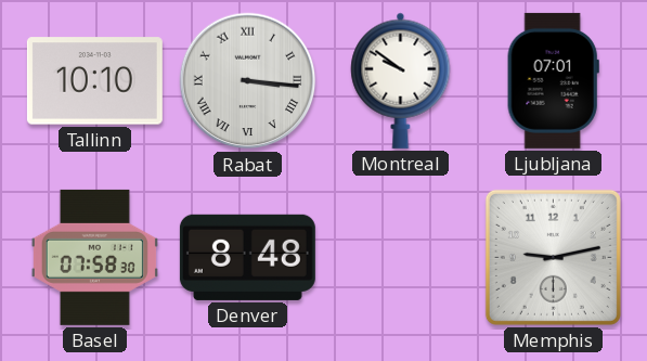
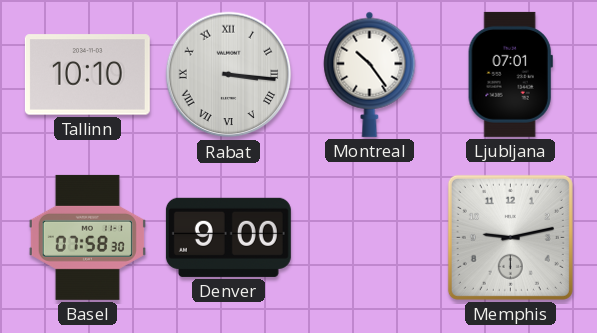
Montreal: 9:51 -> 10:24 (370, 74)
Denver: 8:48 -> 9:00 (228, 237)
